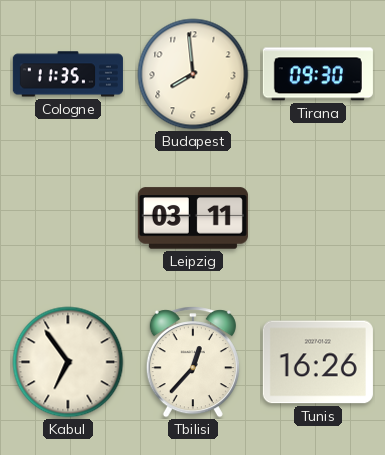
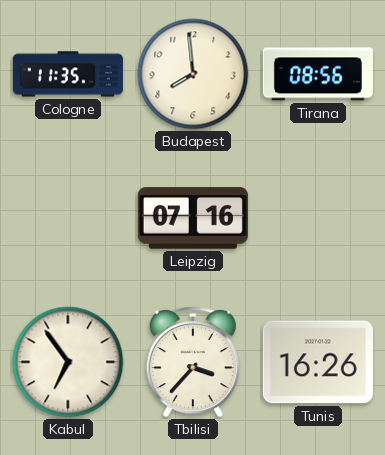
Tirana: 09:30 -> 08:56 (318, 74)
Leipzig: 03:11 -> 07:16 (193, 218)
Tbilisi: 12:37 -> 3:37 (193, 362)
